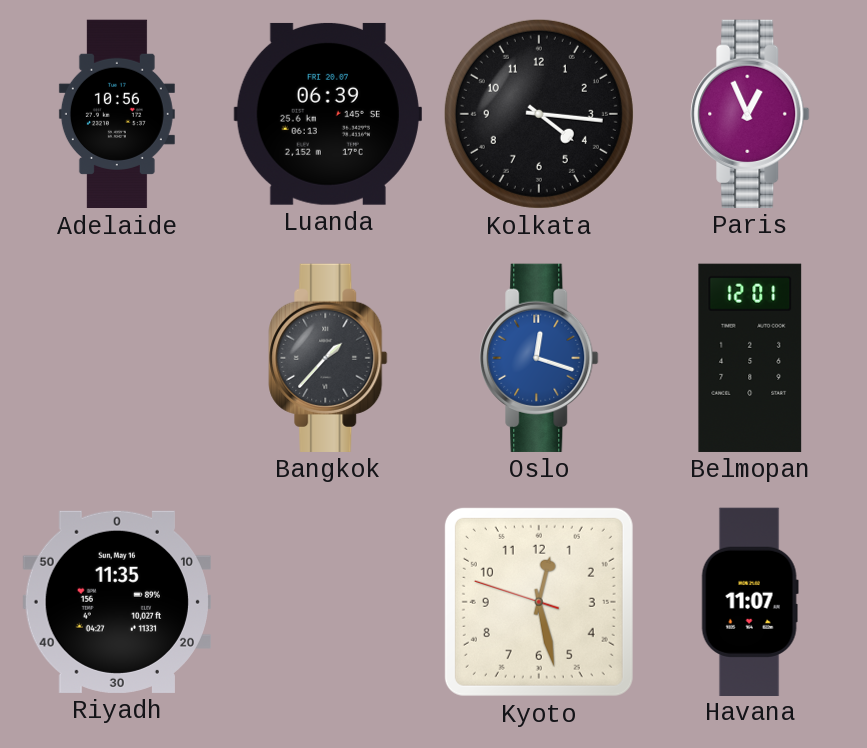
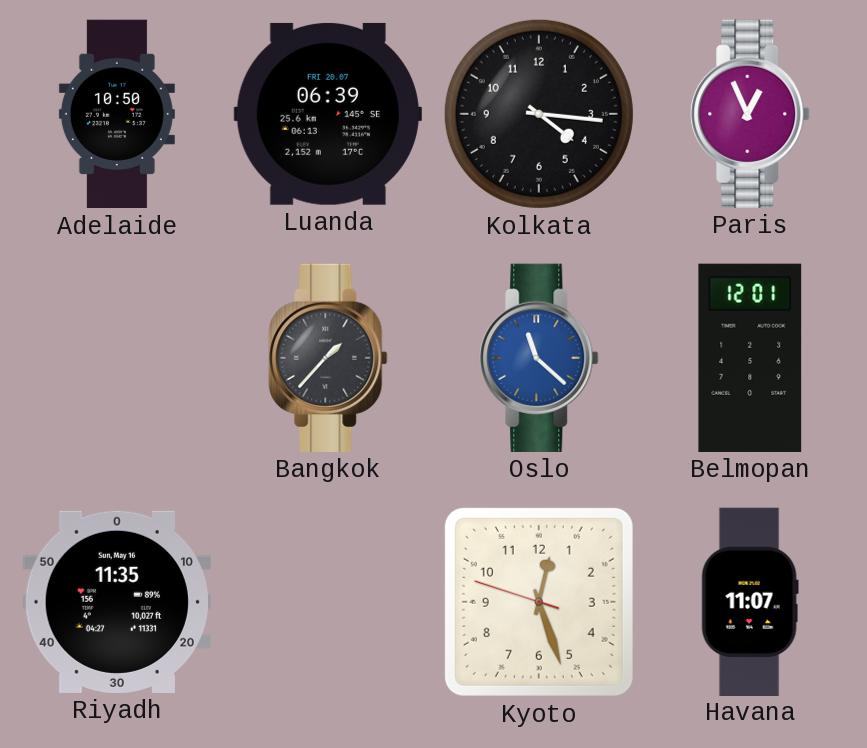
Adelaide: 10:56 -> 10:50 (117, 114)
Oslo: 12:18 -> 11:22 (539, 358)
Kyoto: 12:27 -> 12:26 (539, 602)
